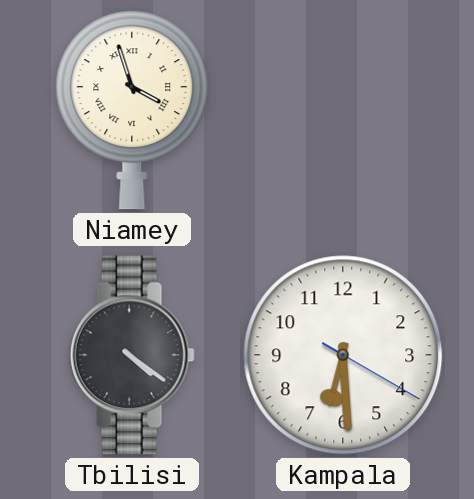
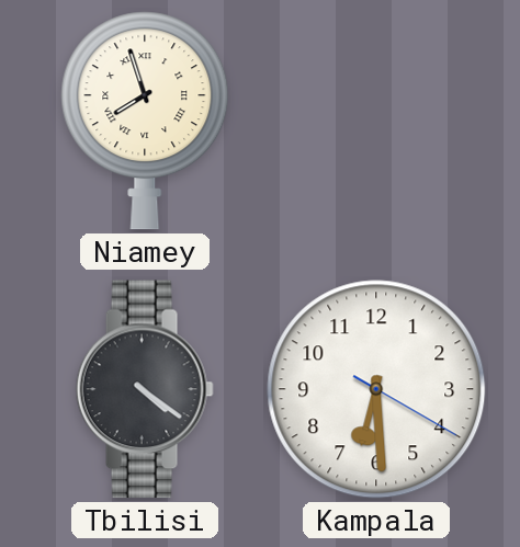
Niamey: 3:57 -> 7:57 (145, 121)
